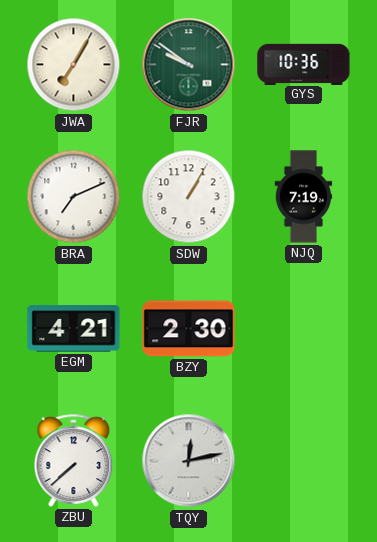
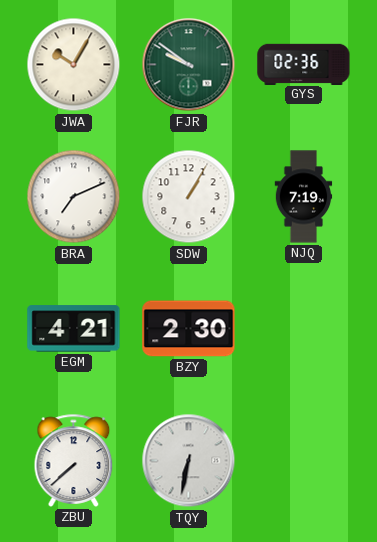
JWA: 7:05 -> 10:05 (74, 65)
GYS: 10:36 -> 02:36 (304, 64)
TQY: 12:13 -> 6:32 (189, 461)
